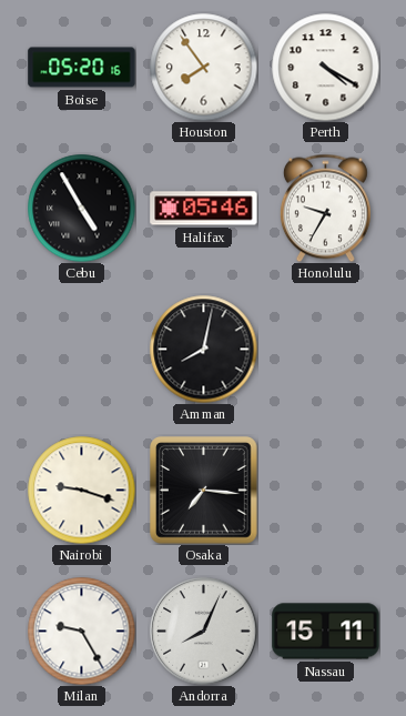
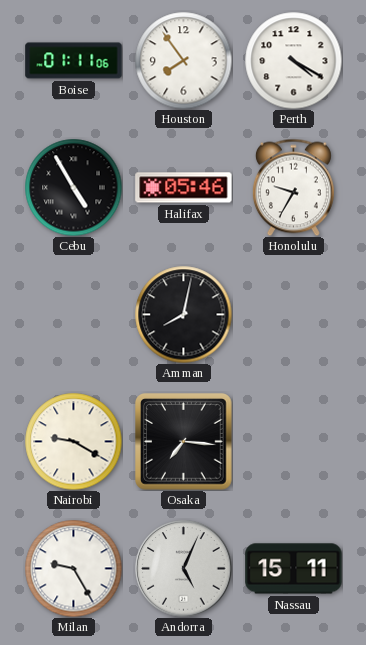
Boise: 05:20 -> 01:11 (74, 61)
Nairobi: 9:18 -> 9:20 (73, 441)
Andorra: 8:04 -> 5:04 (184, 569)
